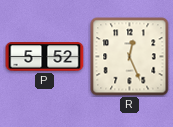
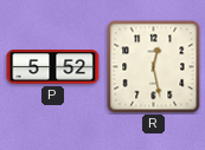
R: 12:26 -> 12:28 (154, 67)
